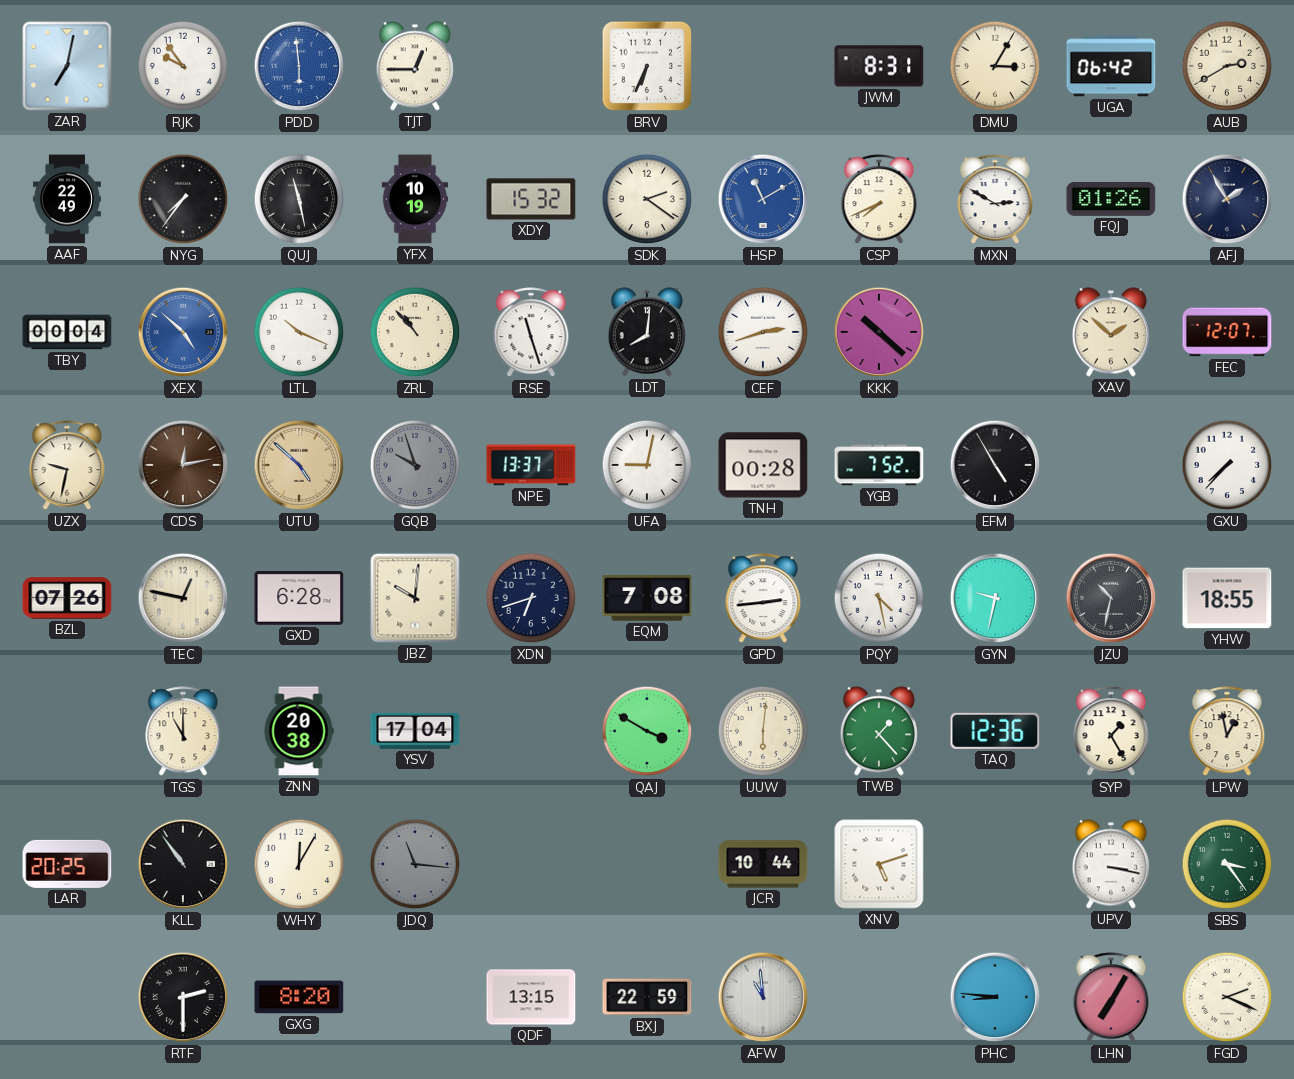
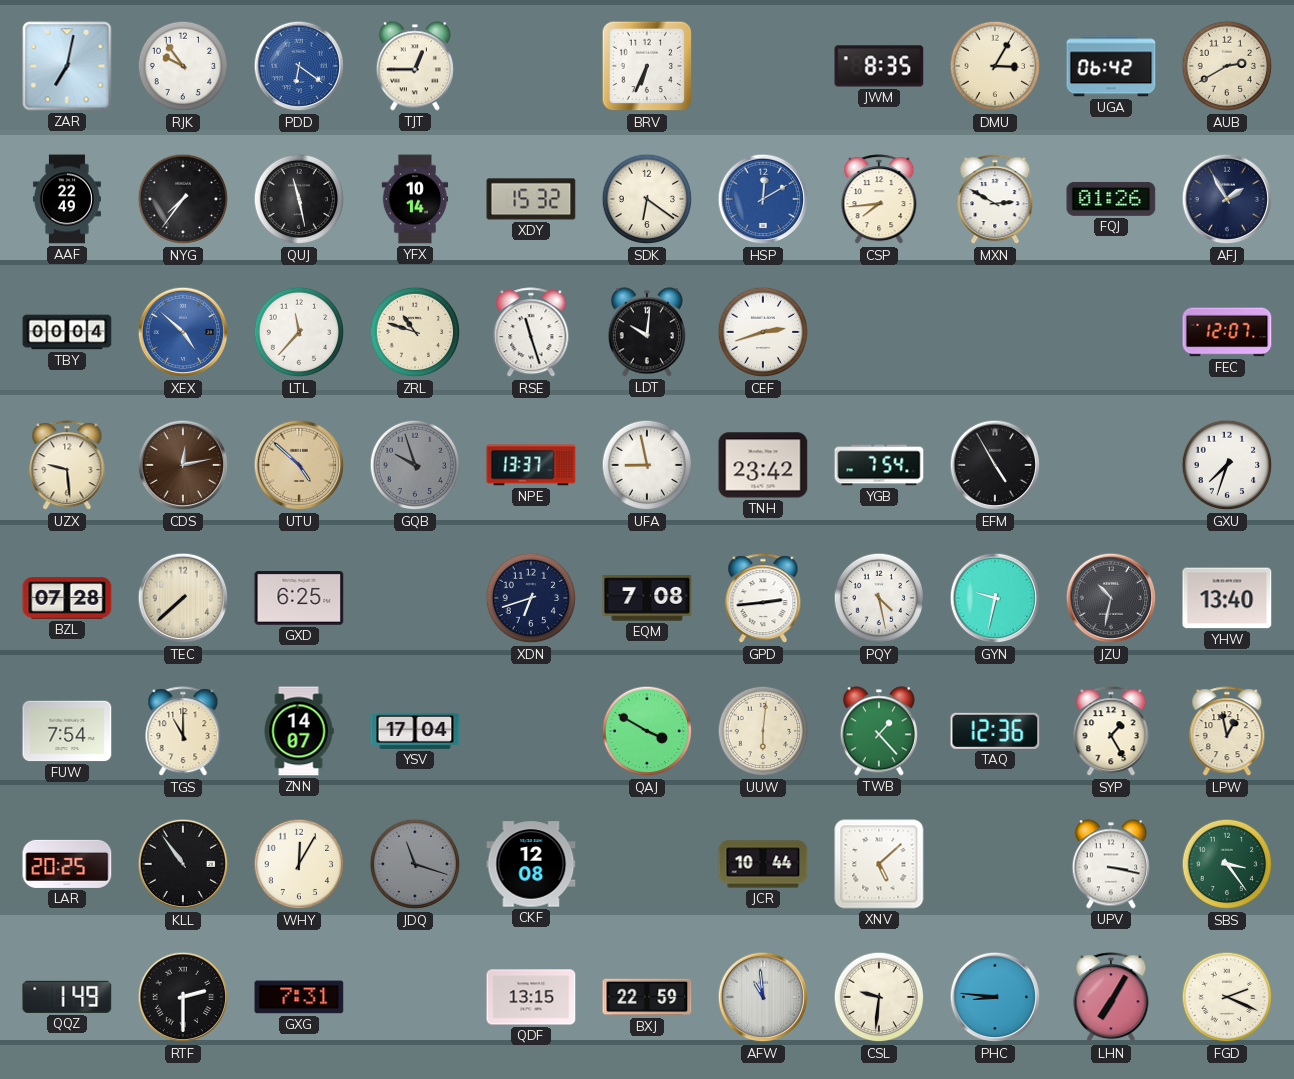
PDD: 5:59 -> 6:21 (299, 66)
JWM: 8:31 -> 8:35 (879, 66)
YFX: 10:19 -> 10:14 (415, 199)
SDK: 2:21 -> 6:21 (647, 199)
HSP: 11:10 -> 12:10 (763, 199)
CSP: 7:41 -> 7:44 (879, 200)
LTL: 10:19 -> 11:37 (299, 332)
ZRL: 10:53 -> 10:48 (415, 332)
LDT: 8:01 -> 10:01 (647, 332)
KKK: 10:22 -> none (879, 332)
XAV: 1:52 -> none (1111, 332)
UZX: 9:32 -> 9:29 (67, 466)
UFA: 9:02 -> 8:58 (647, 465)
TNH: 00:28 -> 23:42 (763, 465)
YGB: 7:52 -> 7:54 (879, 465)
GXU: 7:37 -> 7:33 (1227, 465)
BZL: 07:26 -> 07:28 (67, 598)
TEC: 12:47 -> 7:38 (183, 598)
GXD: 6:28 -> 6:25 (299, 599)
JBZ: 10:01 -> none (415, 598)
YHW: 18:55 -> 13:40 (1227, 598)
FUW: none -> 7:54 (67, 731)
ZNN: 20:38 -> 14:07 (299, 731)
JDQ: 11:16 -> 11:18 (415, 864)
CKF: none -> 12:08 (531, 864)
XNV: 5:12 -> 5:08 (879, 864)
QQZ: none -> 1:49 (67, 997)
GXG: 8:20 -> 7:31 (299, 997)
CSL: none -> 9:31 (879, 997)
